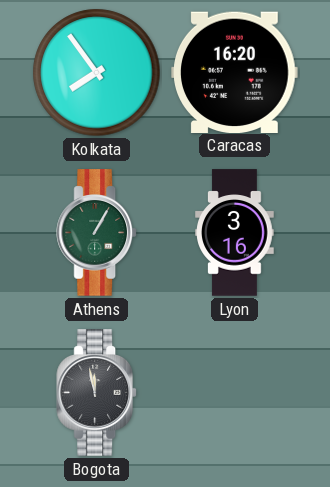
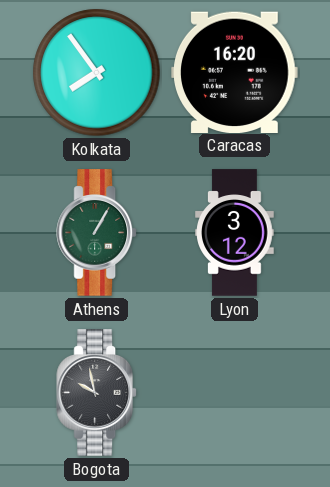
Lyon: 3:16 -> 3:12 (235, 233)
Bogota: 11:58 -> 9:58 (97, 393)
